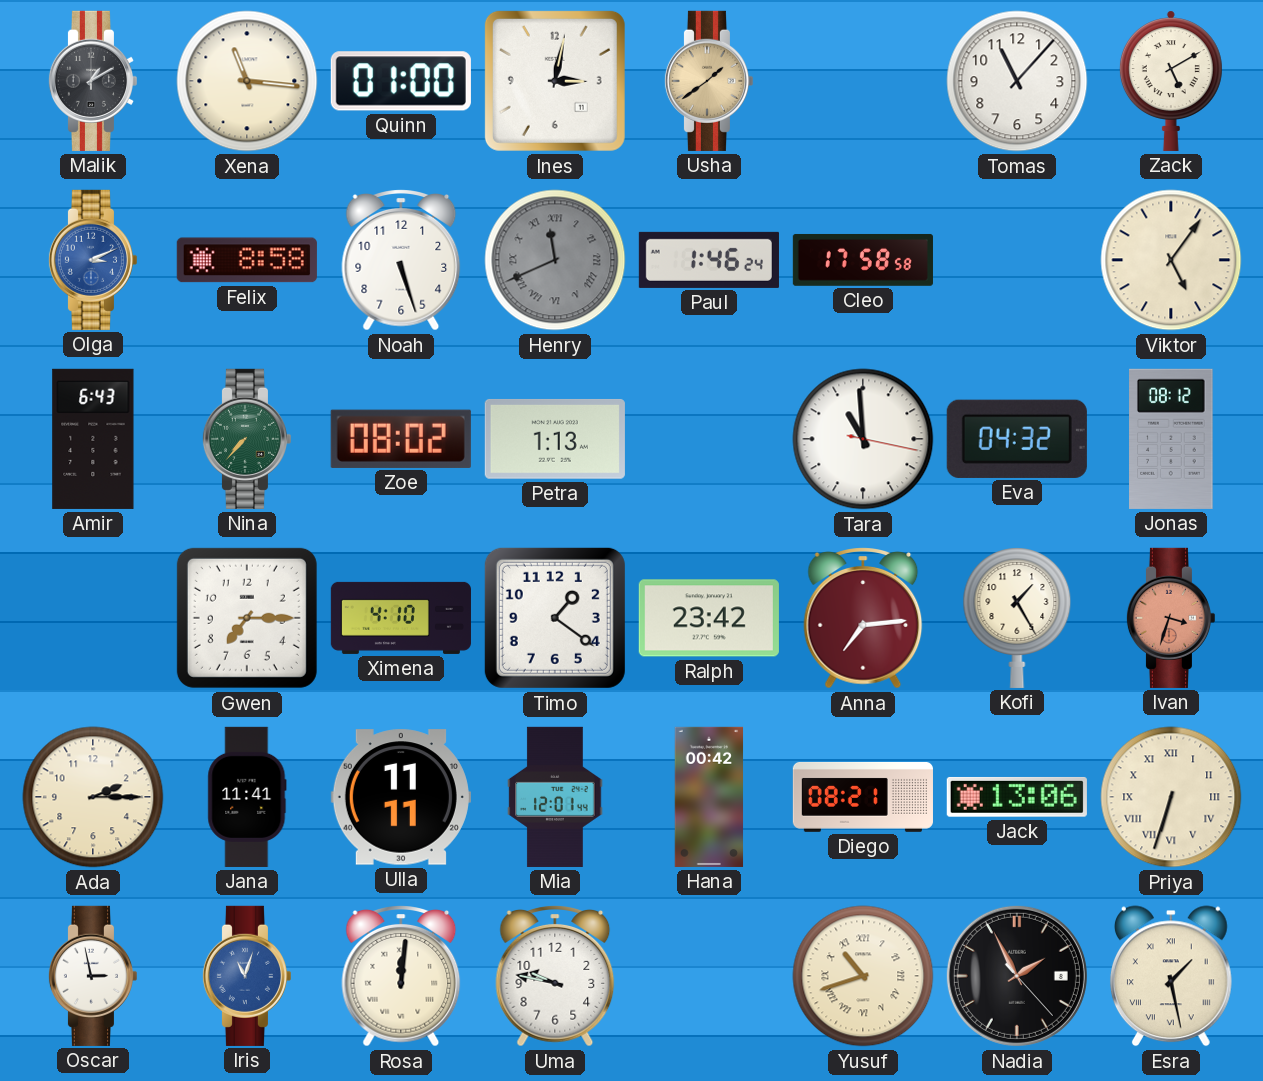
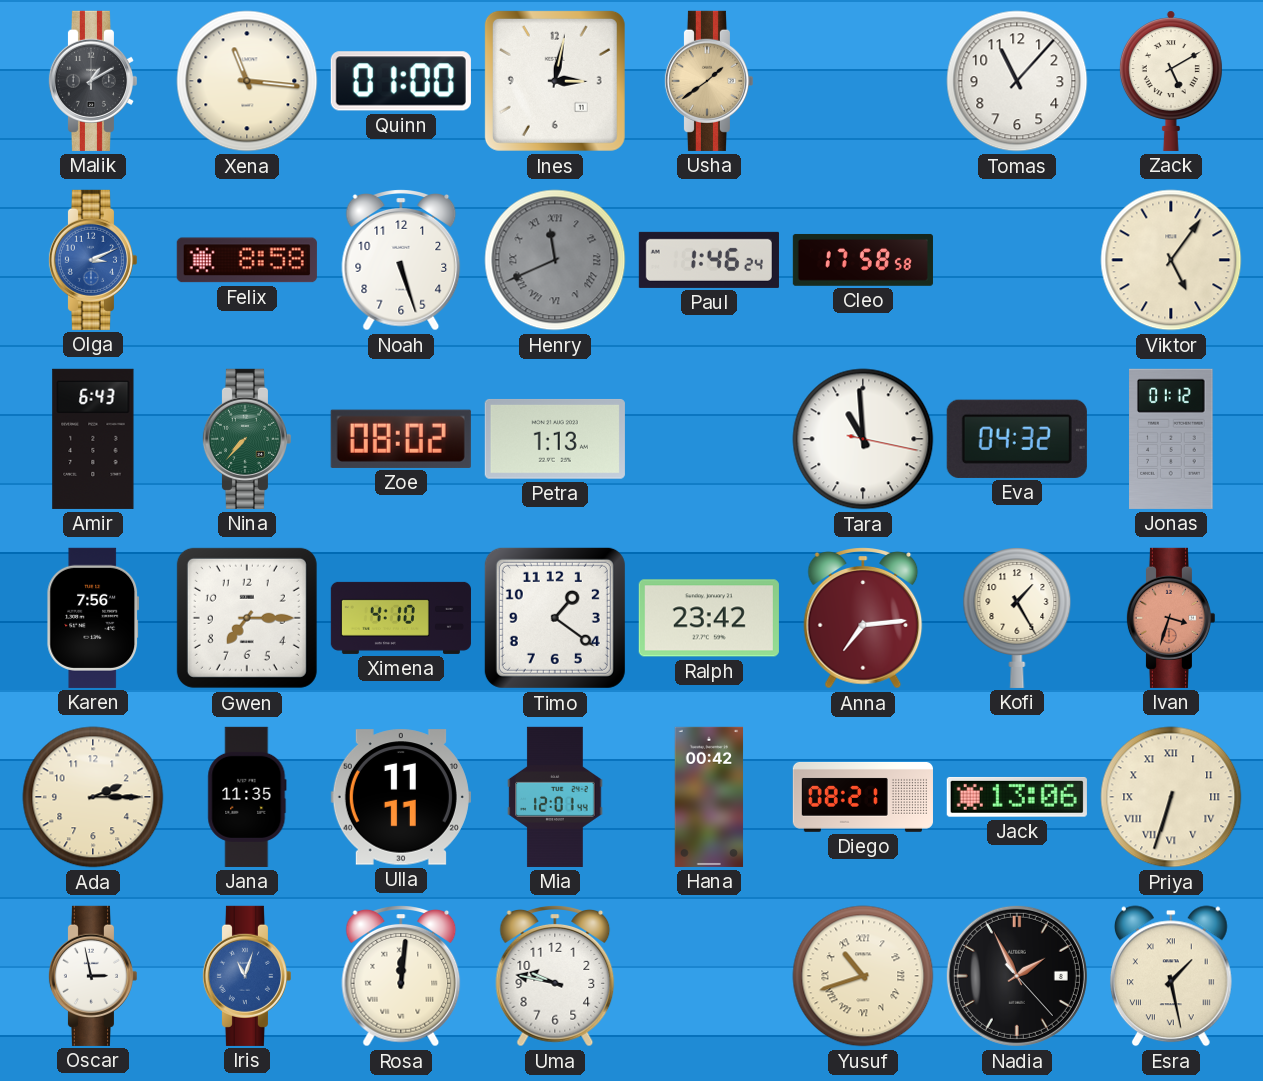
Jonas: 08:12 -> 01:12 (1171, 439)
Karen: none -> 7:56 (93, 618)
Jana: 11:41 -> 11:35 (247, 797)
